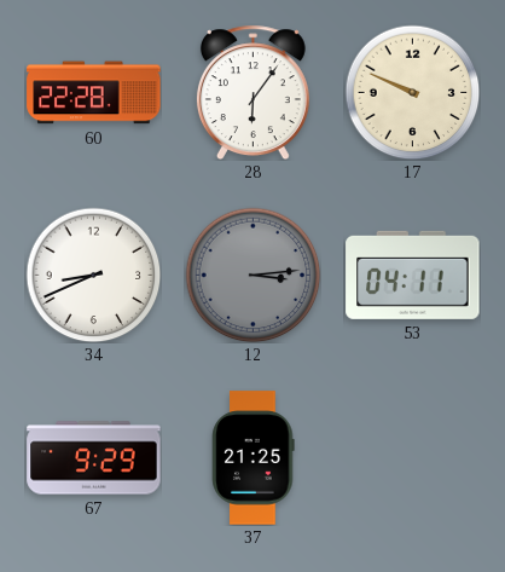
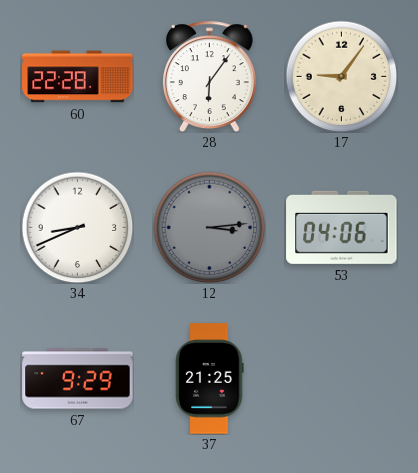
17: 9:49 -> 9:06 (341, 76)
53: 04:11 -> 04:06 (342, 227)
